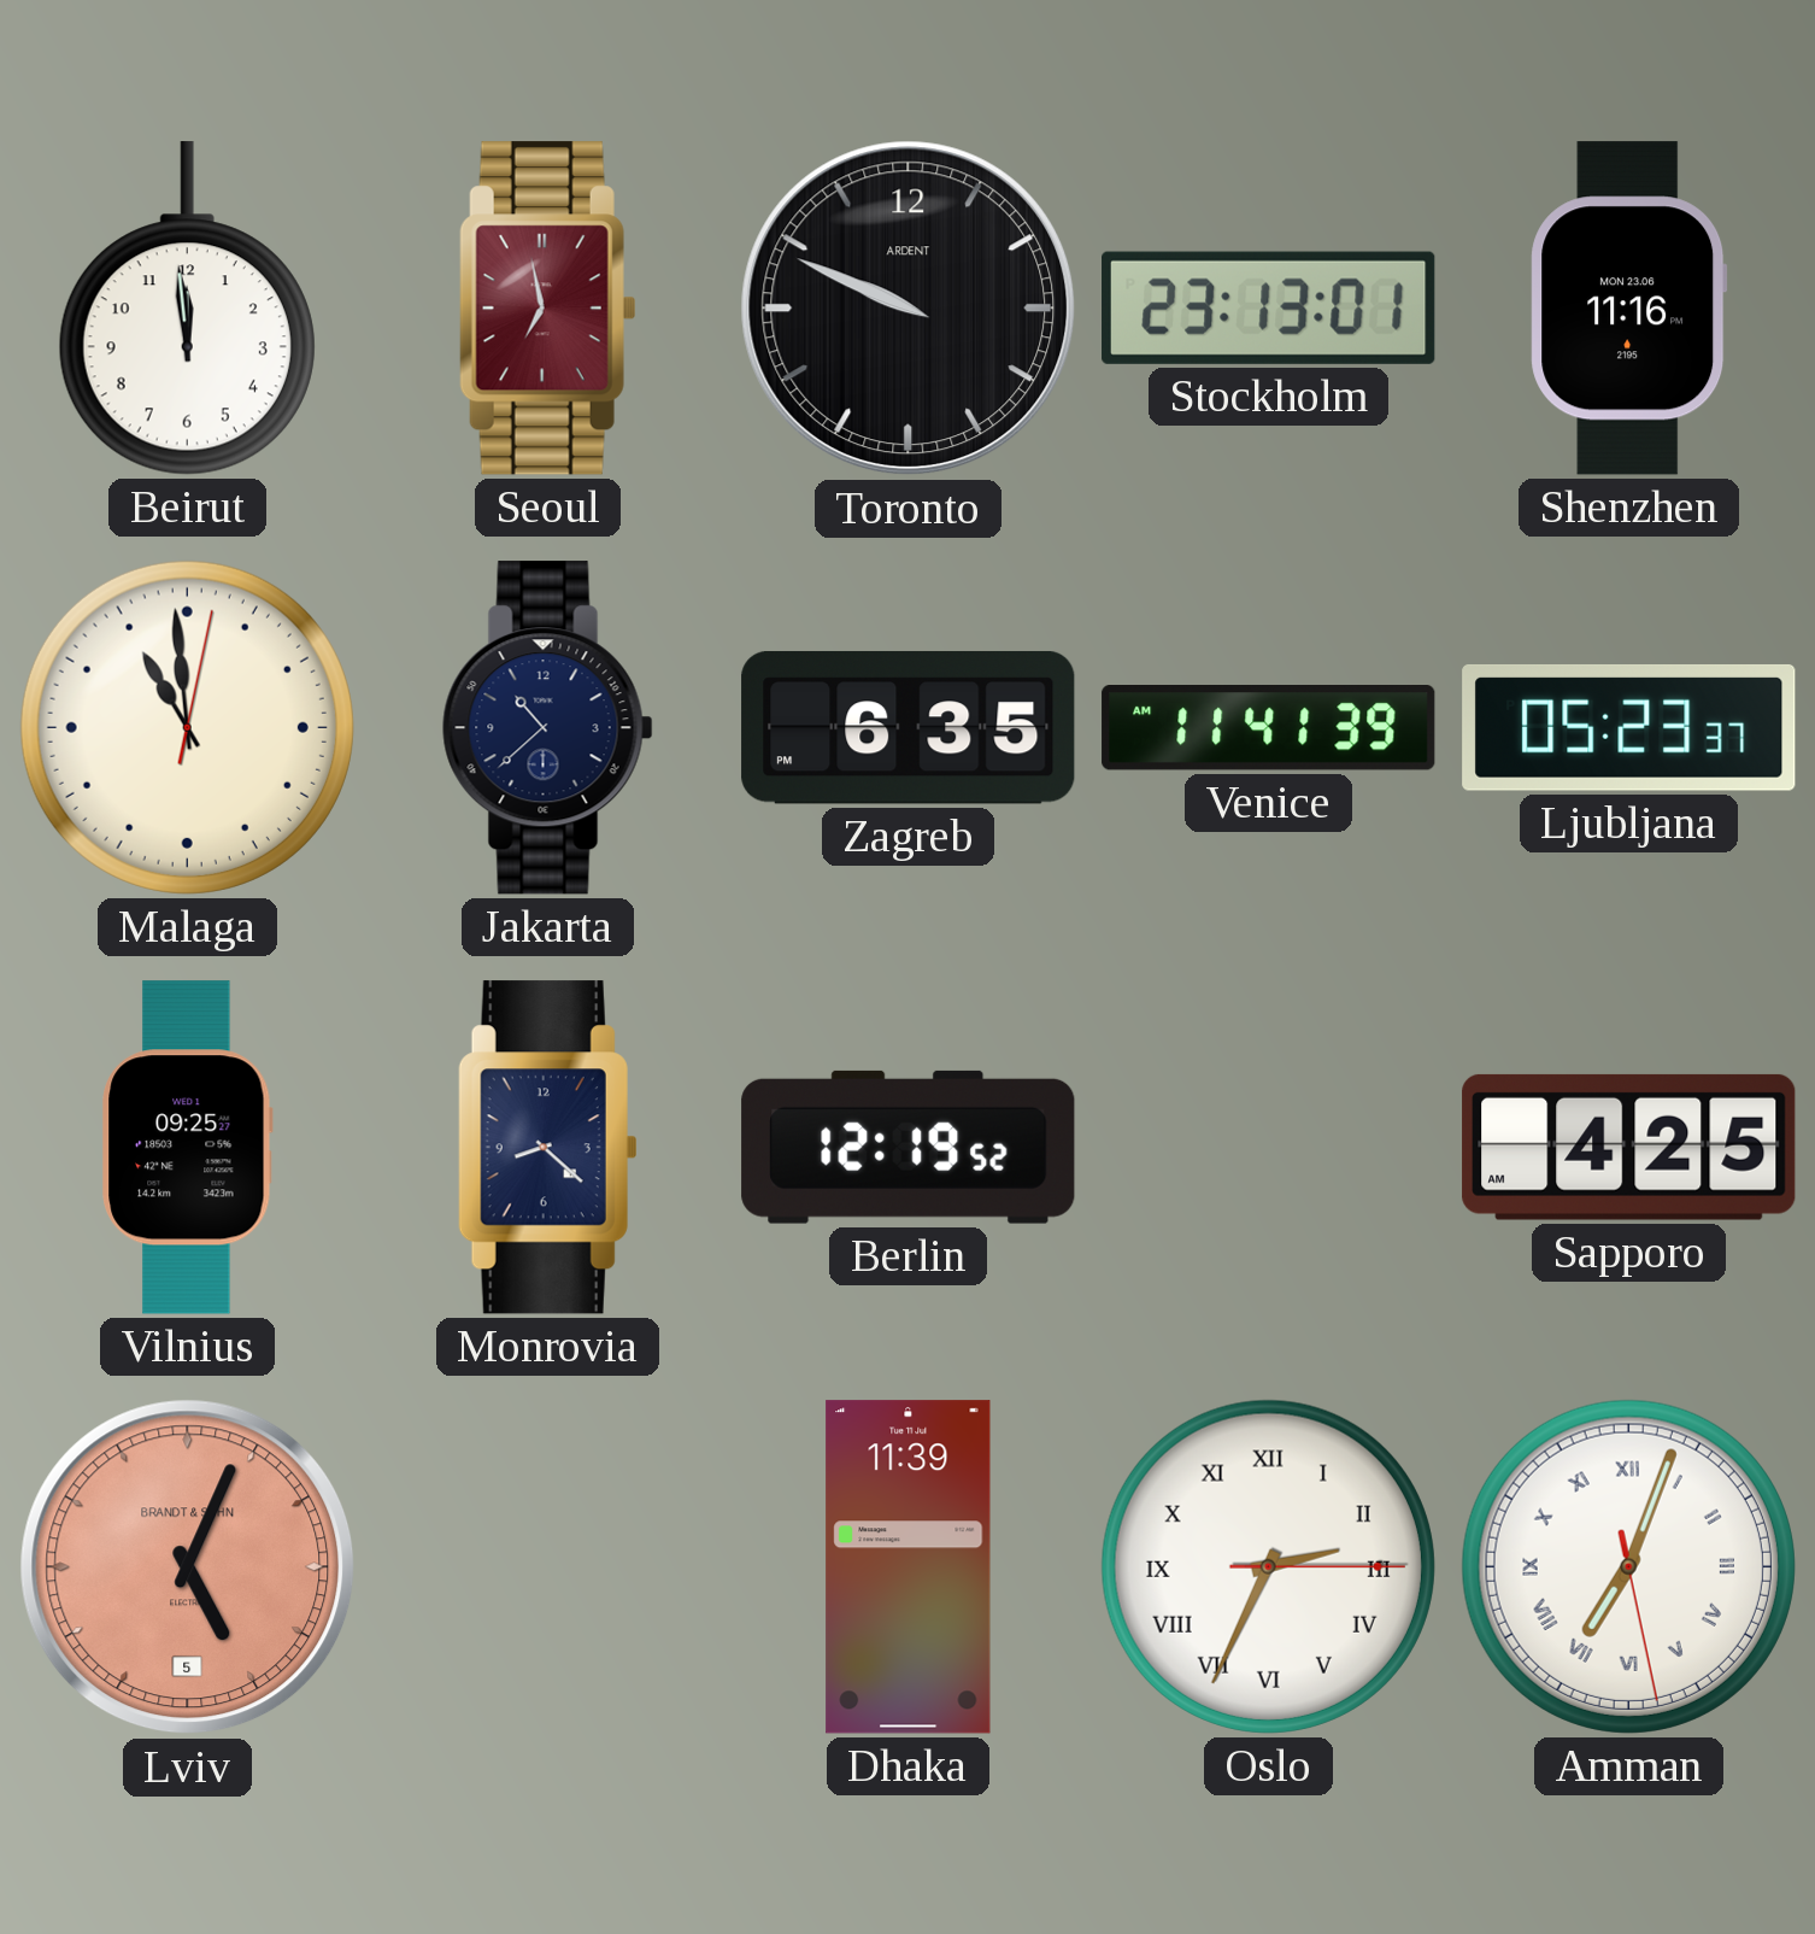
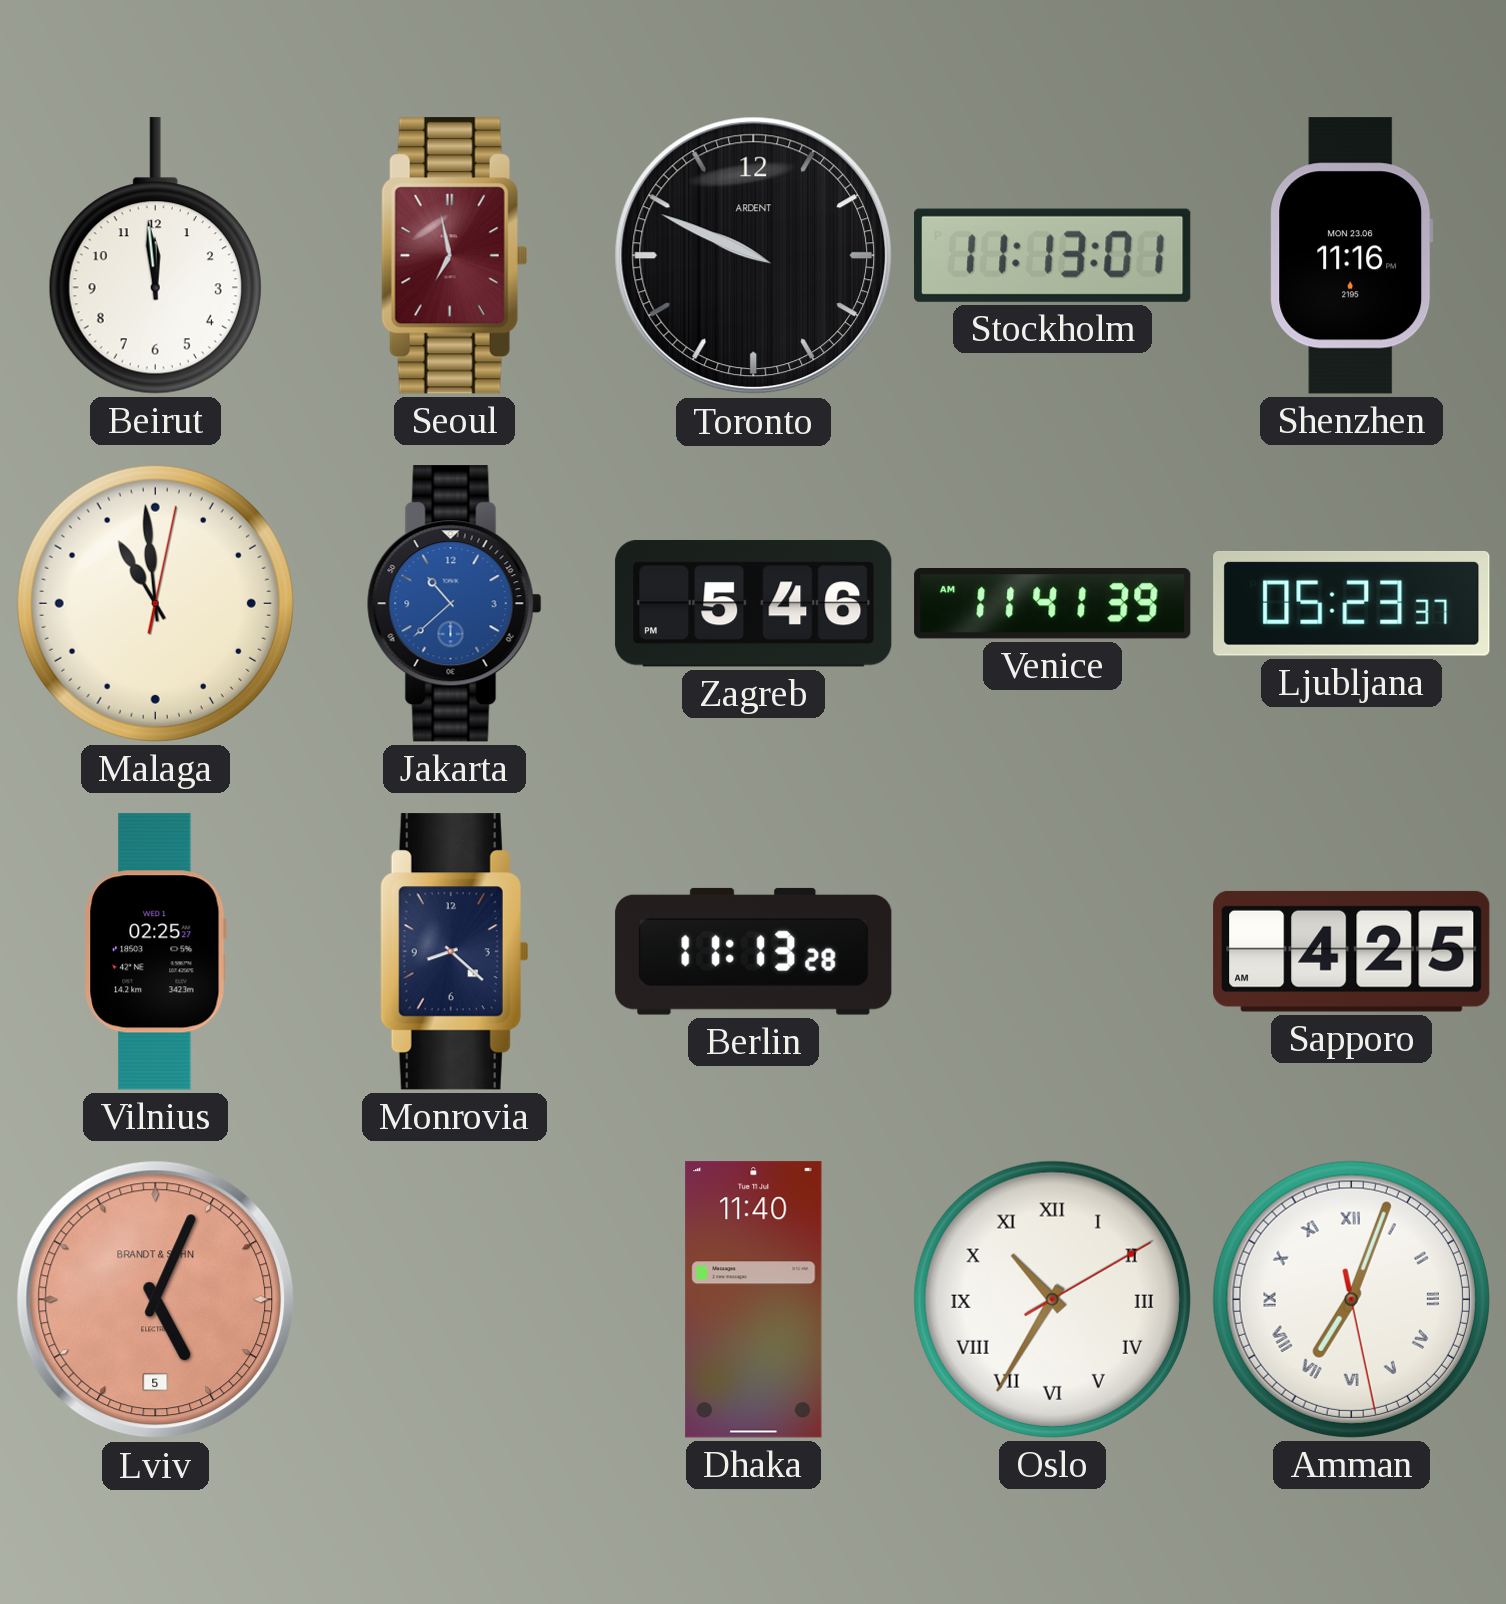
Stockholm: 23:13 -> 11:13 (1053, 255)
Jakarta dial: navy -> blue (454, 604)
Zagreb: 6:35 -> 5:46 (754, 603)
Vilnius: 09:25 -> 02:25 (156, 952)
Berlin: 12:19 -> 11:13 (754, 951)
Dhaka: 11:39 -> 11:40 (754, 1300)
Oslo: 2:34 -> 10:35 (1052, 1299)
